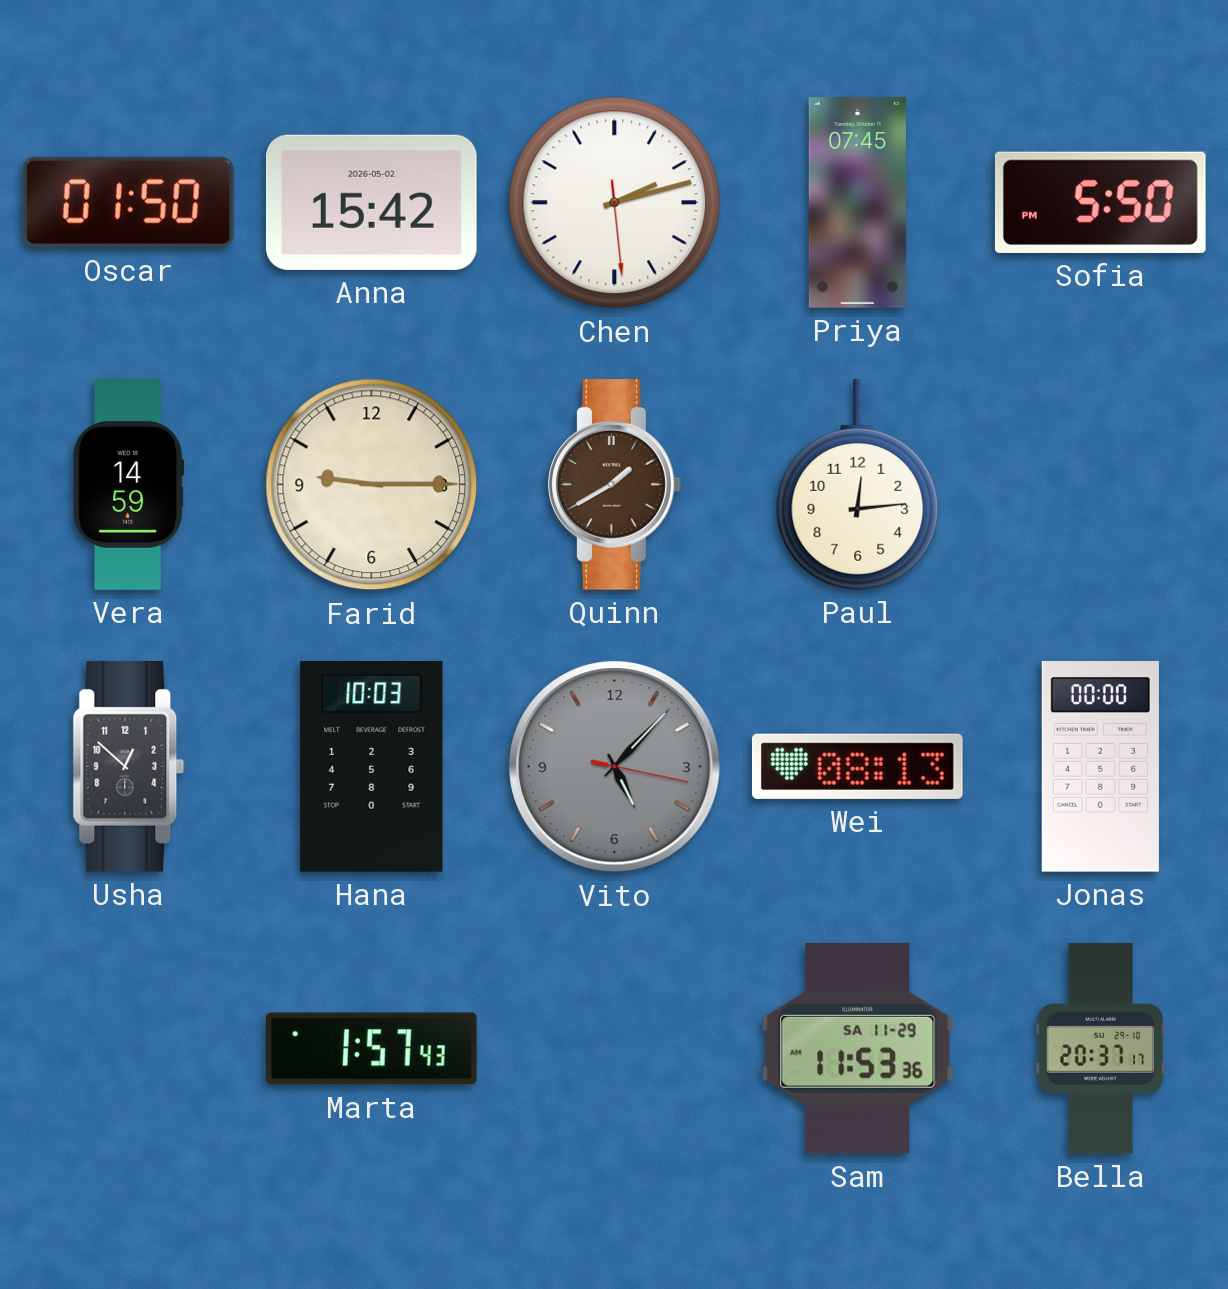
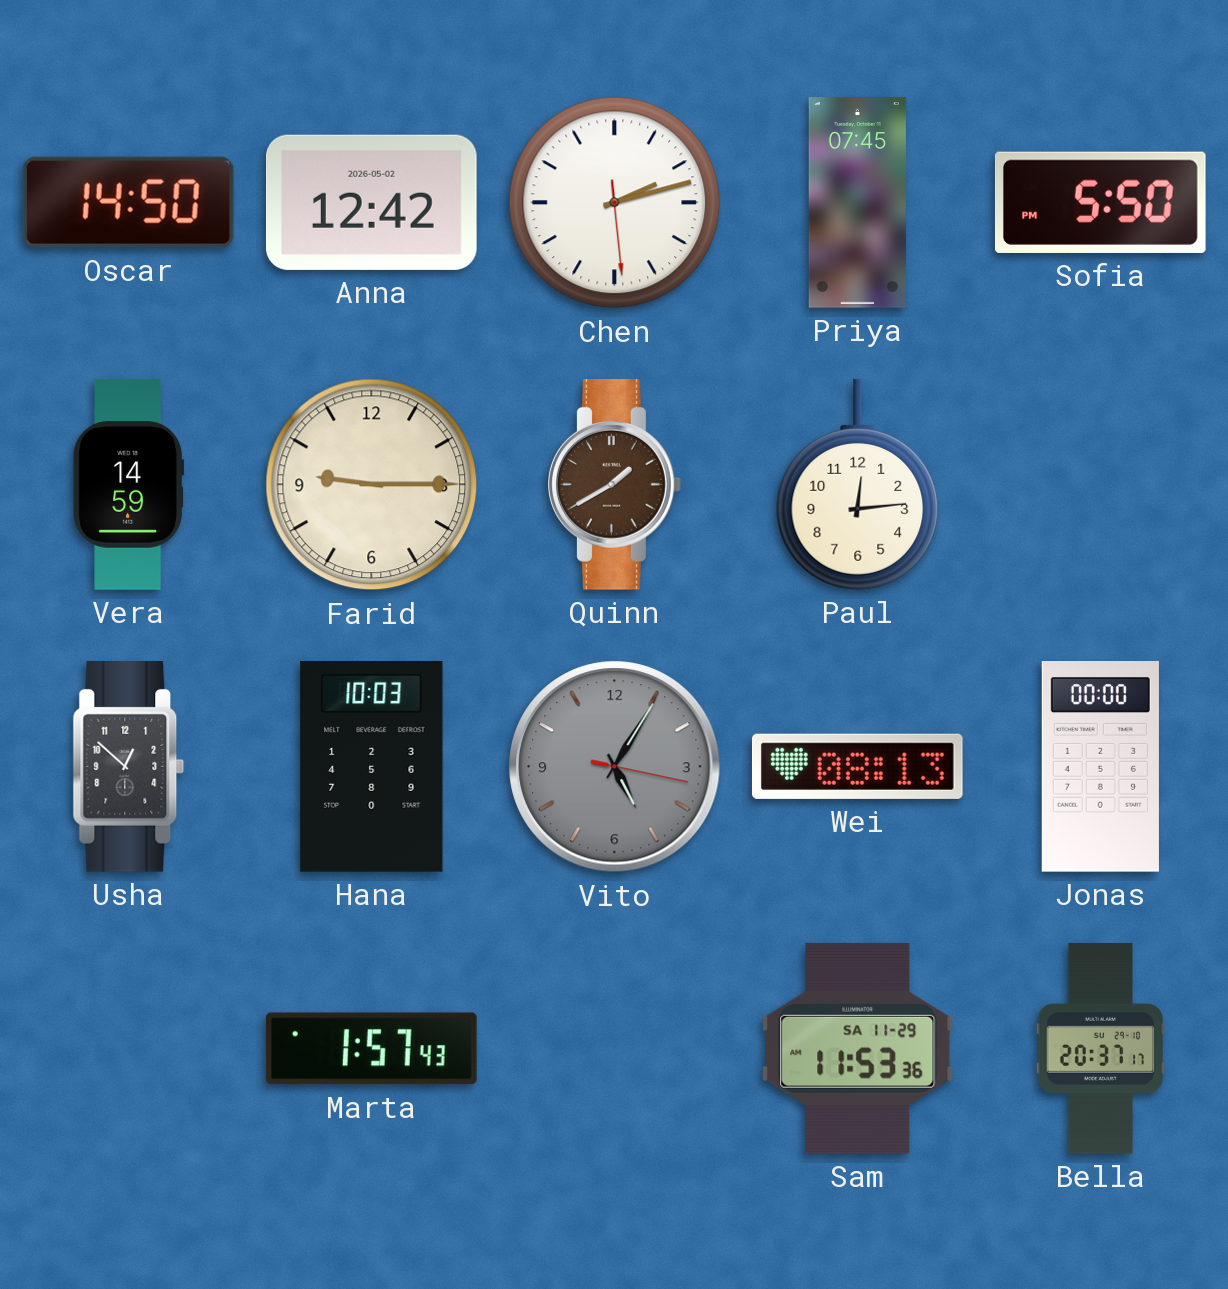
Oscar: 01:50 -> 14:50 (128, 202)
Anna: 15:42 -> 12:42 (371, 202)
Vito: 5:07 -> 5:05 (615, 767)
